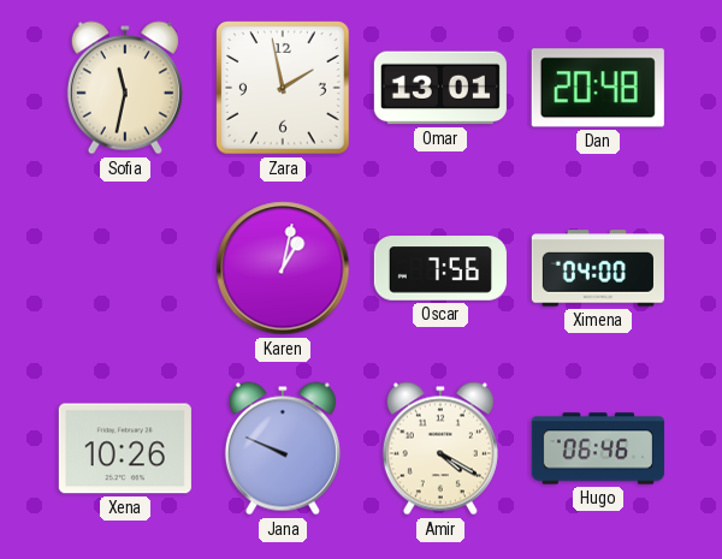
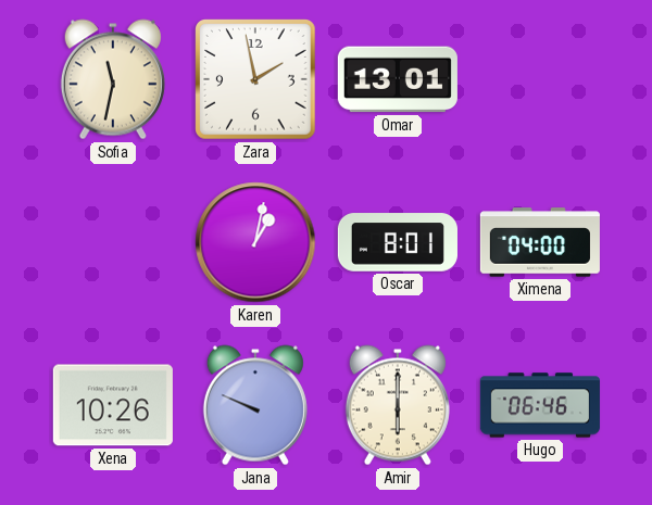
Dan: 20:48 -> none (598, 88)
Oscar: 7:56 -> 8:01 (398, 242)
Amir: 4:20 -> 6:00 (398, 405)
